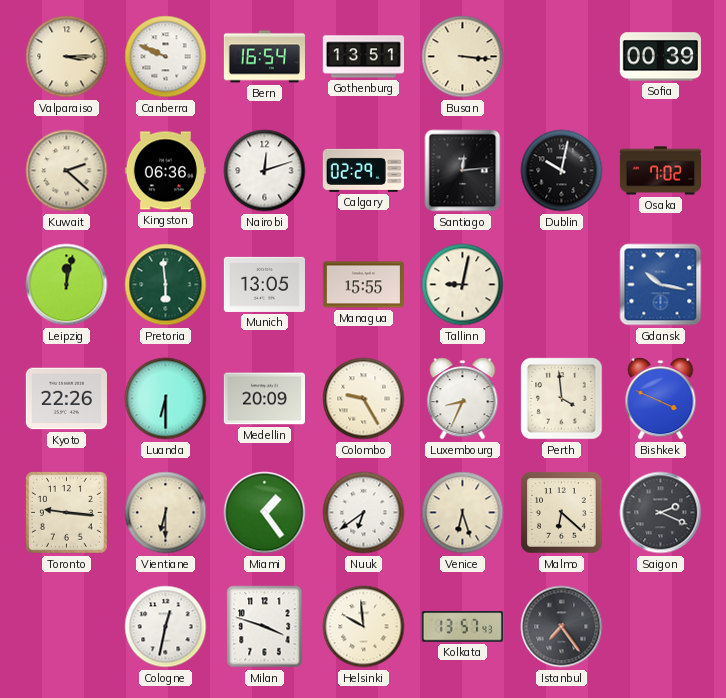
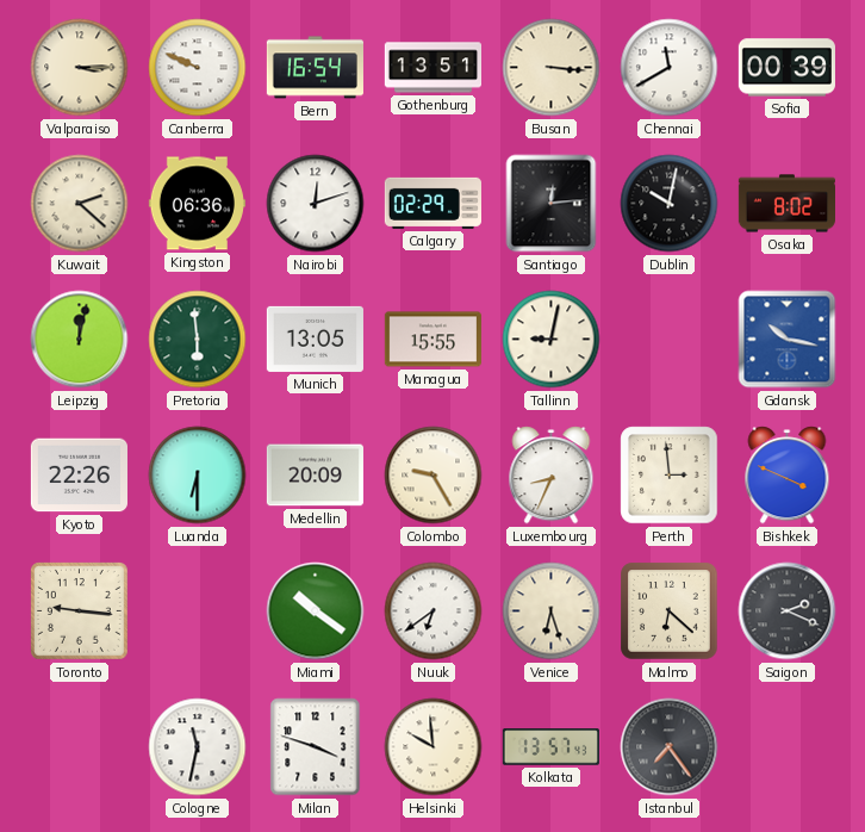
Chennai: none -> 11:40 (670, 68)
Osaka: 7:02 -> 8:02 (786, 204)
Perth: 3:59 -> 2:59 (670, 476)
Vientiane: 6:30 -> none (166, 513)
Miami: 1:24 -> 10:21 (316, 611)
Cologne: 12:32 -> 11:32 (198, 747)
